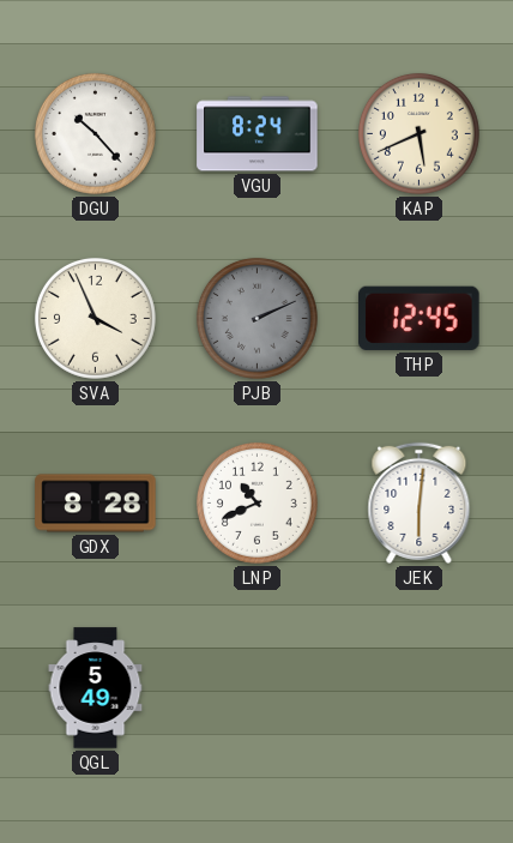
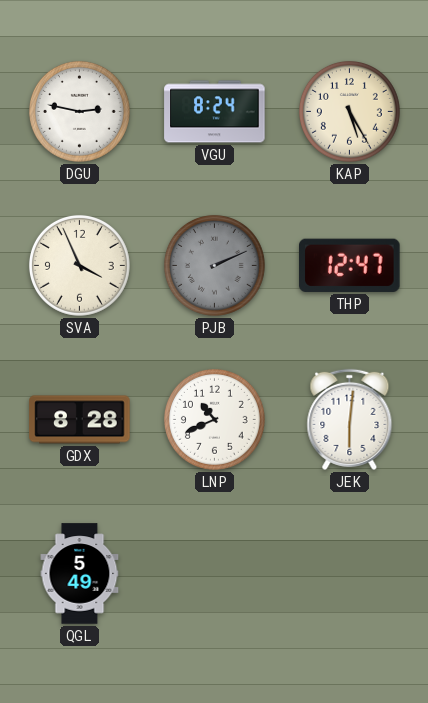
DGU: 10:23 -> 2:47 (79, 111)
KAP: 5:41 -> 5:25 (349, 111)
THP: 12:45 -> 12:47 (350, 265)
